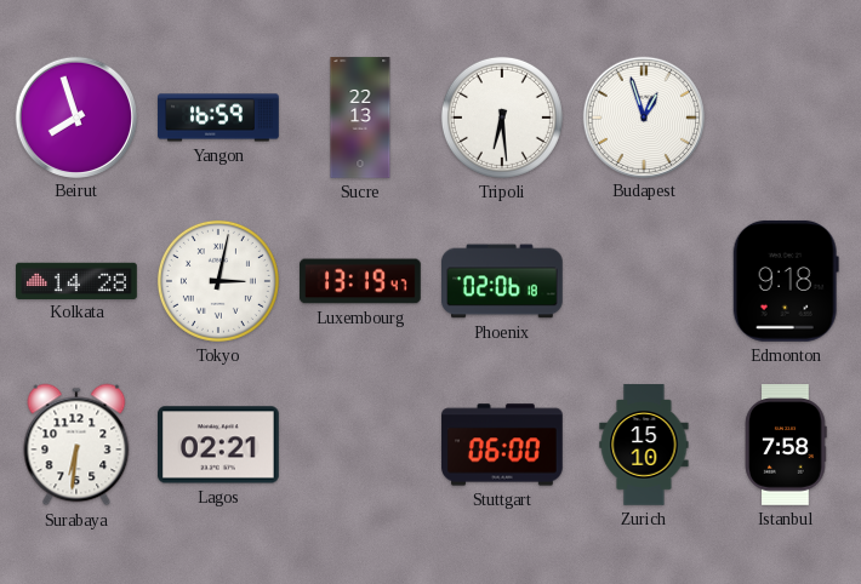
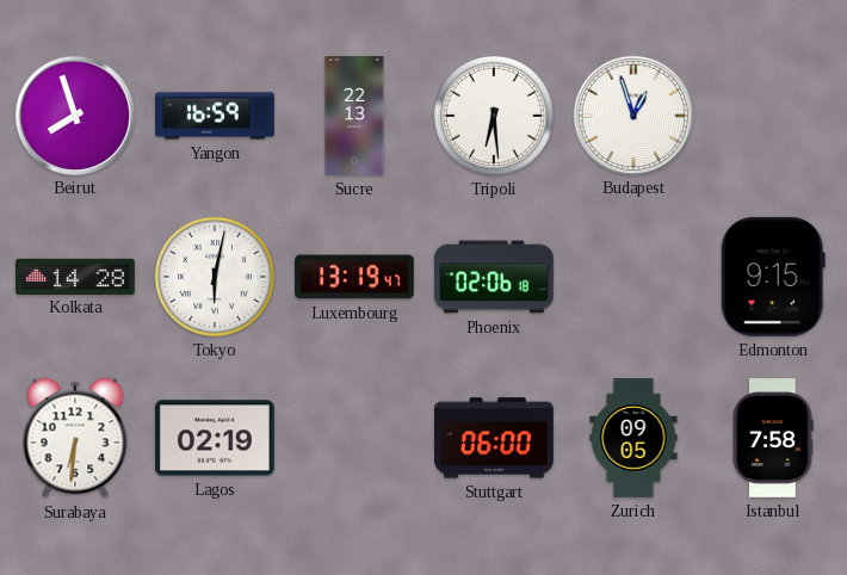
Tokyo: 3:02 -> 6:02 (215, 277)
Edmonton: 9:18 -> 9:15 (773, 277)
Lagos: 02:21 -> 02:19 (216, 438)
Zurich: 15:10 -> 09:05 (633, 438)
